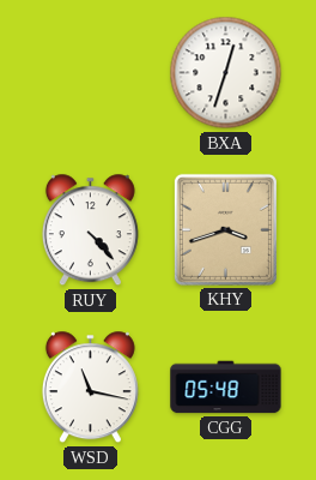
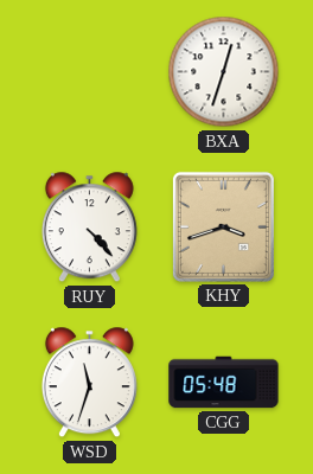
WSD: 11:17 -> 11:33 (89, 383)
